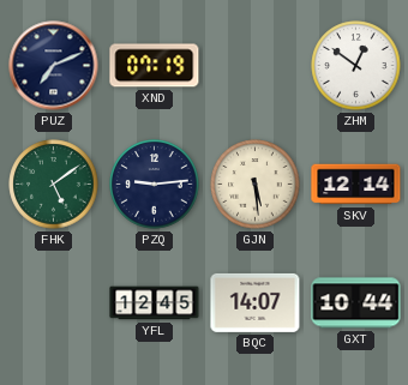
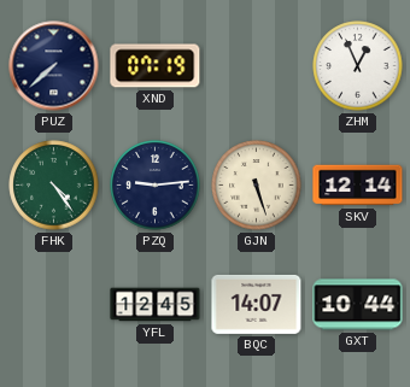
PUZ: 7:11 -> 7:38 (54, 66)
ZHM: 12:51 -> 12:56 (358, 66)
FHK: 5:09 -> 4:24 (54, 186)
GJN: 5:29 -> 5:27 (257, 186)
